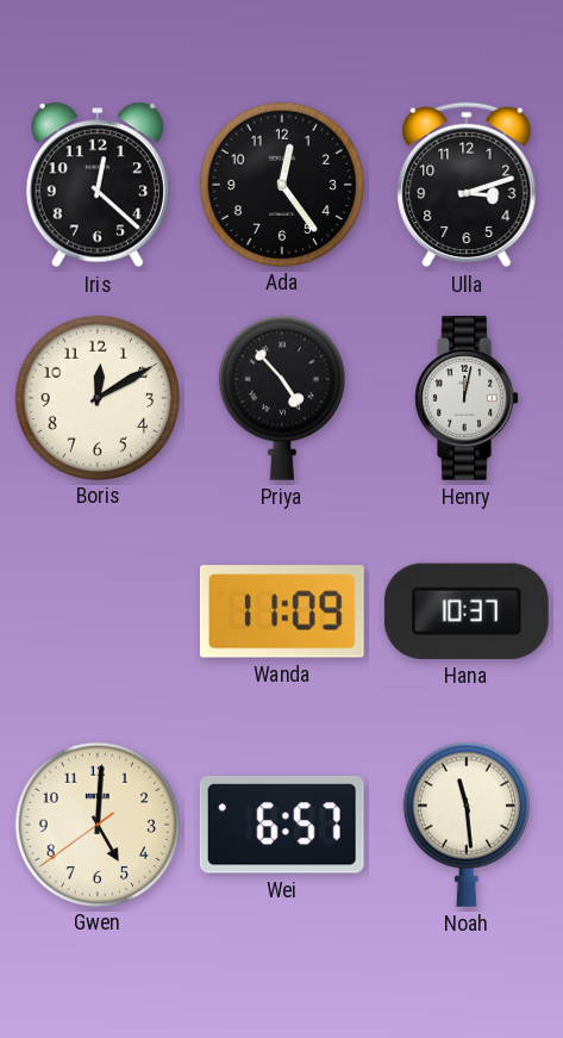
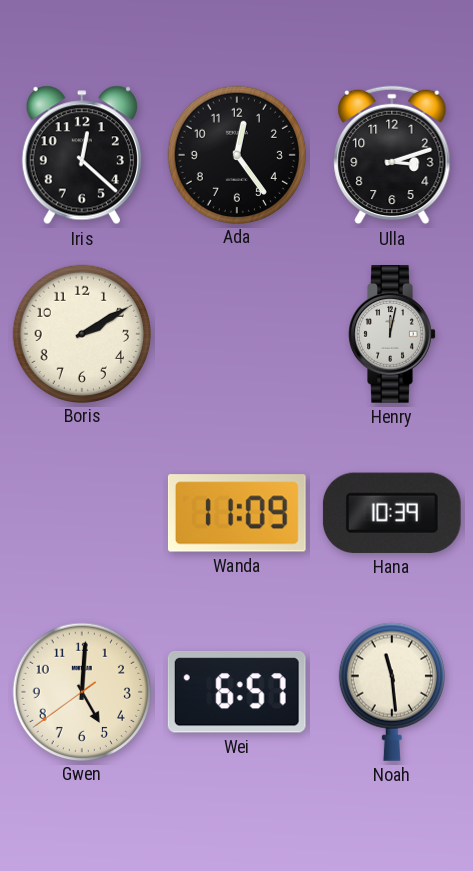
Boris: 12:10 -> 2:10 (81, 333)
Priya: 4:53 -> none (282, 398)
Hana: 10:37 -> 10:39 (392, 513)
